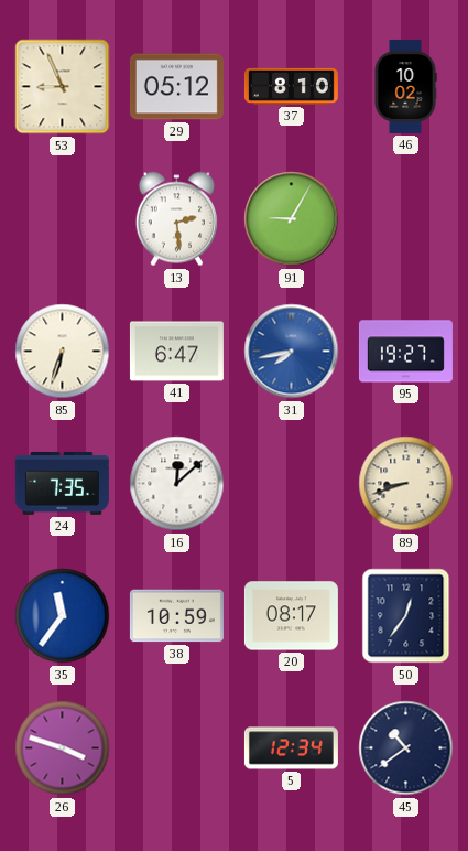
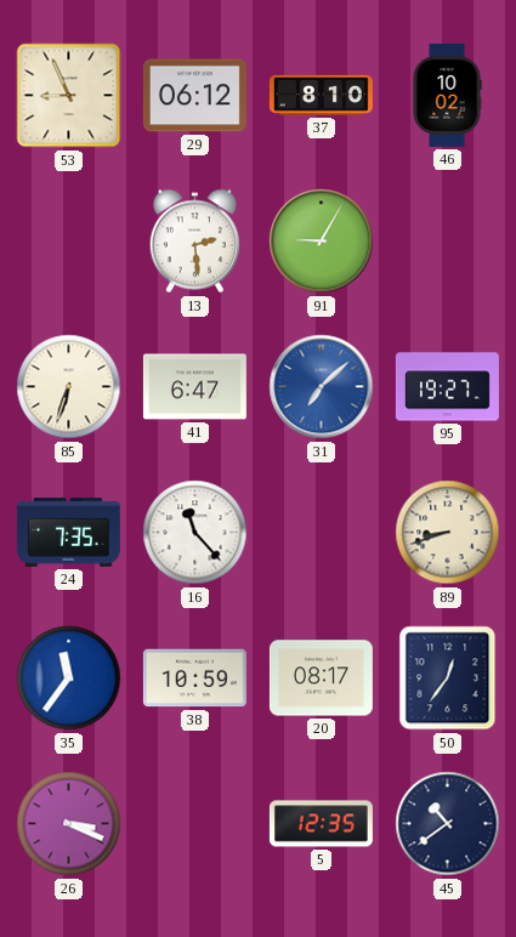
29: 05:12 -> 06:12 (194, 96)
31: 7:43 -> 7:08 (322, 387)
16: 12:08 -> 11:23 (195, 533)
26: 3:48 -> 3:19 (69, 824)
5: 12:34 -> 12:35 (321, 824)
